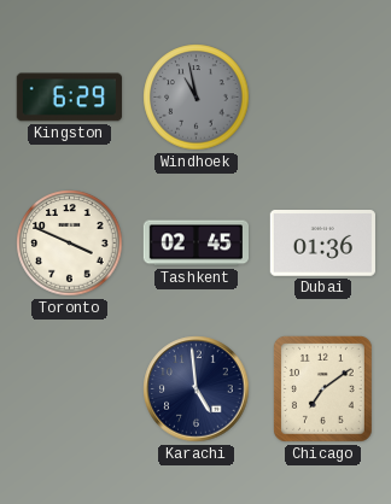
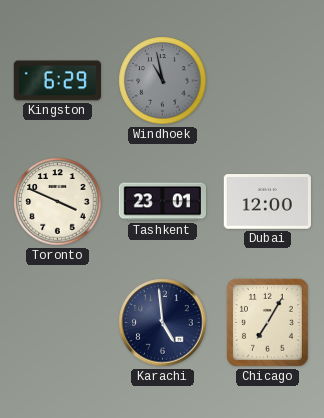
Tashkent: 02:45 -> 23:01 (162, 202)
Dubai: 01:36 -> 12:00 (267, 202)
Chicago: 7:09 -> 7:05 (267, 322)
